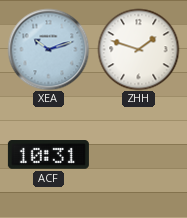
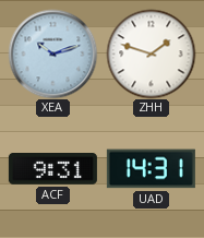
ACF: 10:31 -> 9:31 (52, 169)
UAD: none -> 14:31 (151, 169)
